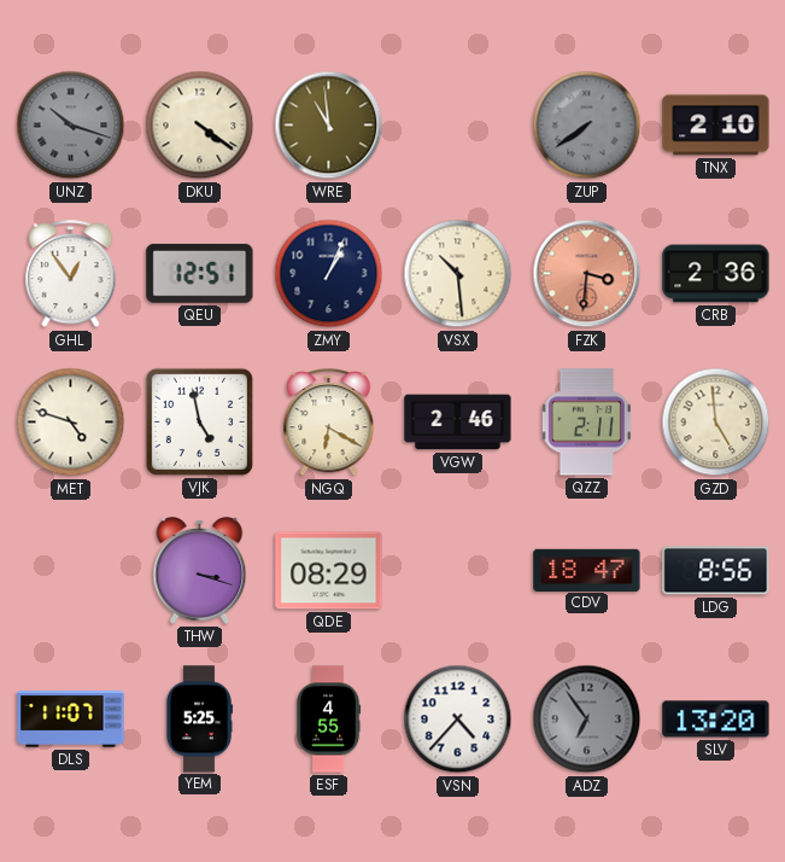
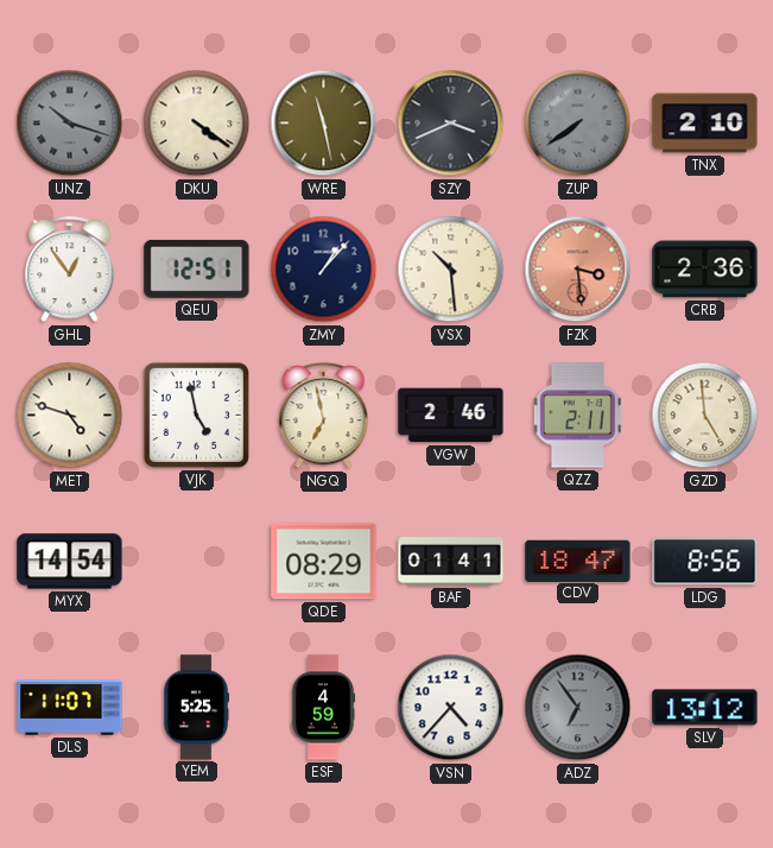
WRE: 10:59 -> 11:28 (324, 124)
SZY: none -> 3:41 (451, 124)
ZMY: 1:04 -> 1:07 (324, 270)
FZK: 3:31 -> 3:29 (578, 270)
NGQ: 6:20 -> 6:58 (324, 417)
MYX: none -> 14:54 (70, 562)
THW: 3:18 -> none (200, 571)
BAF: none -> 01:41 (451, 562)
ESF: 4:55 -> 4:59 (323, 708)
SLV: 13:20 -> 13:12 (705, 708)
